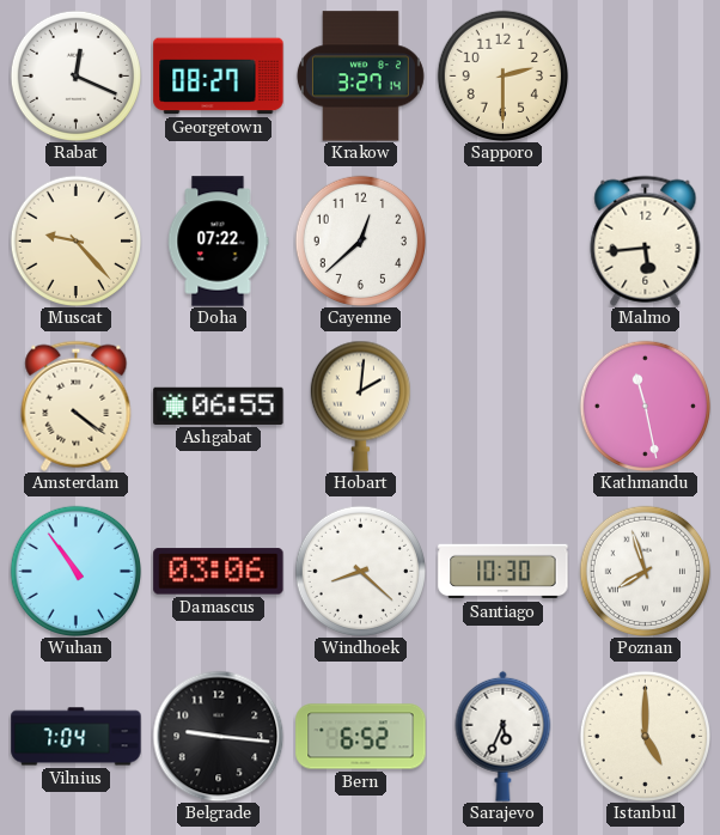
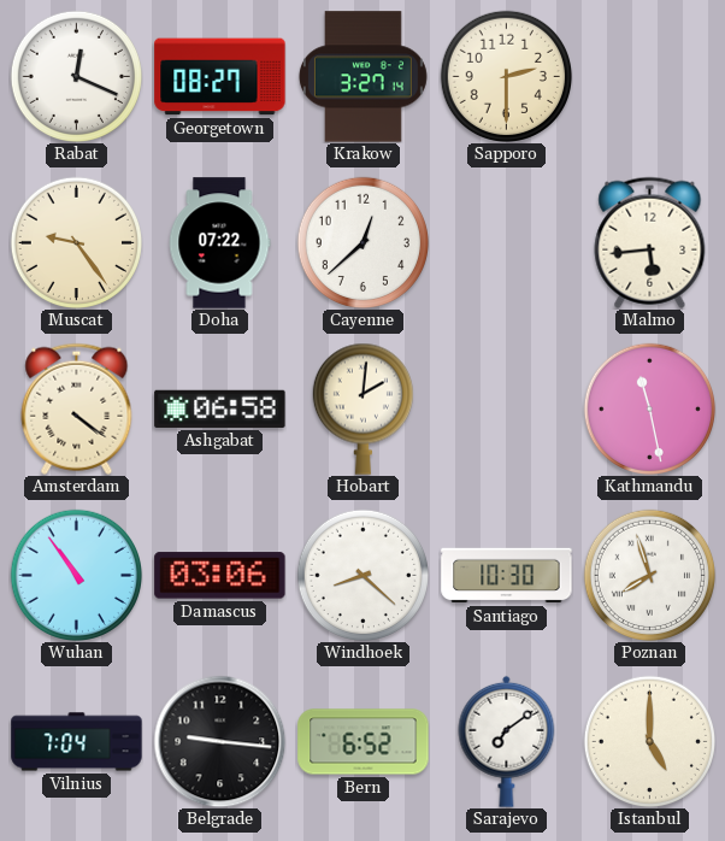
Muscat: 9:23 -> 9:24 (76, 242)
Ashgabat: 06:55 -> 06:58 (220, 408)
Sarajevo: 5:34 -> 7:09 (507, 741)
